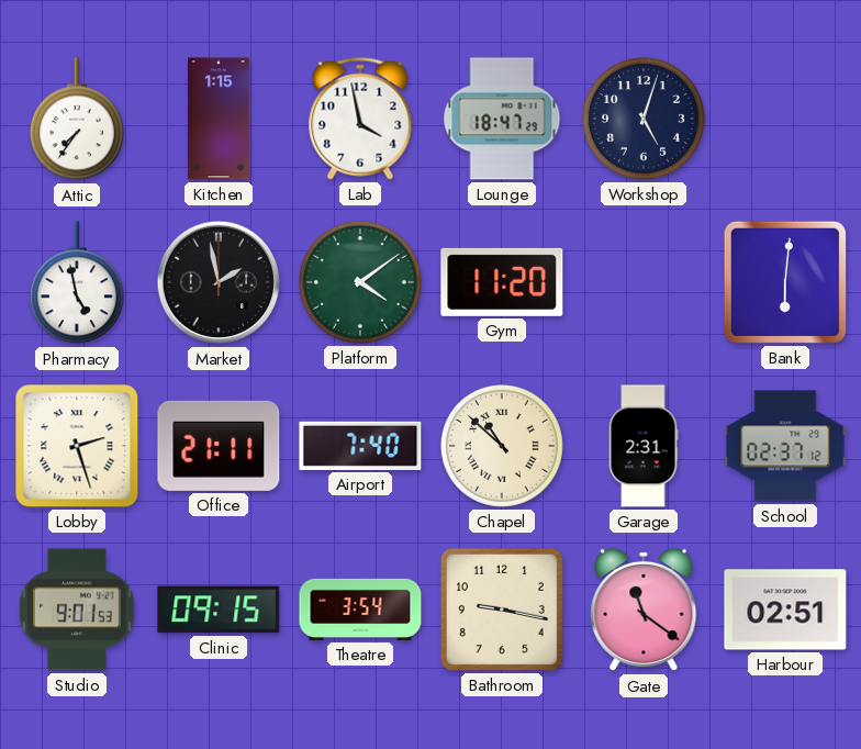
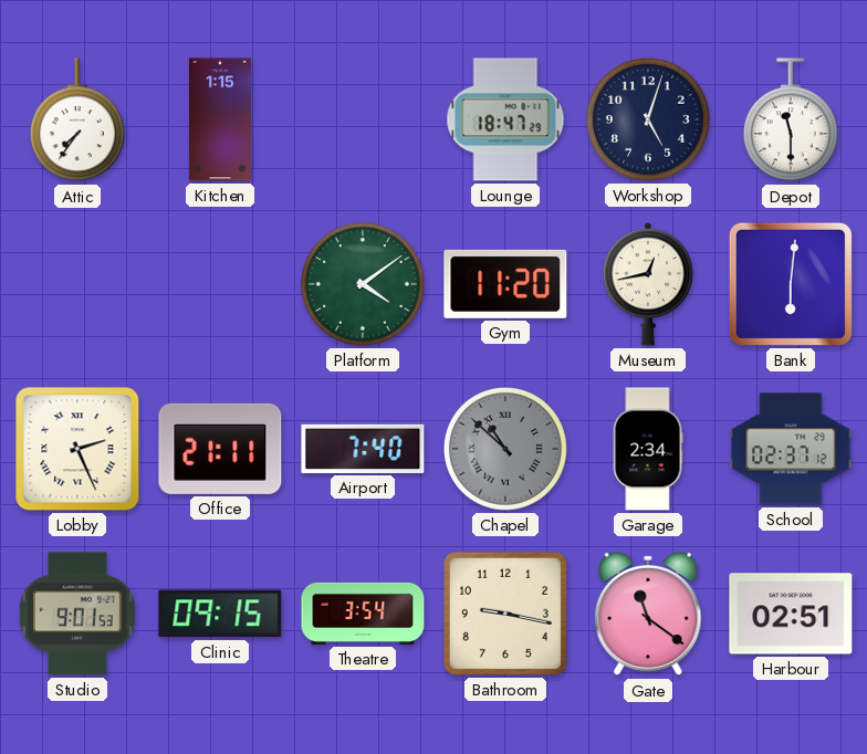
Lab: 3:58 -> none (360, 119)
Depot: none -> 11:30 (791, 121)
Pharmacy: 4:58 -> none (77, 283)
Market: 1:58 -> none (219, 282)
Museum: none -> 12:43 (648, 284)
Lobby: 2:27 -> 2:26 (77, 449)
Chapel dial: cream -> grey (505, 449)
Garage: 2:31 -> 2:34 (648, 449)
